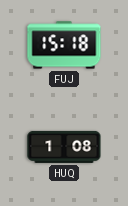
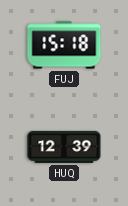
HUQ: 1:08 -> 12:39 (64, 147)
